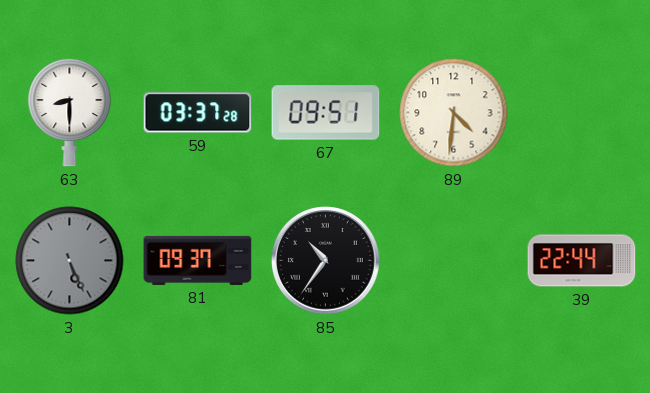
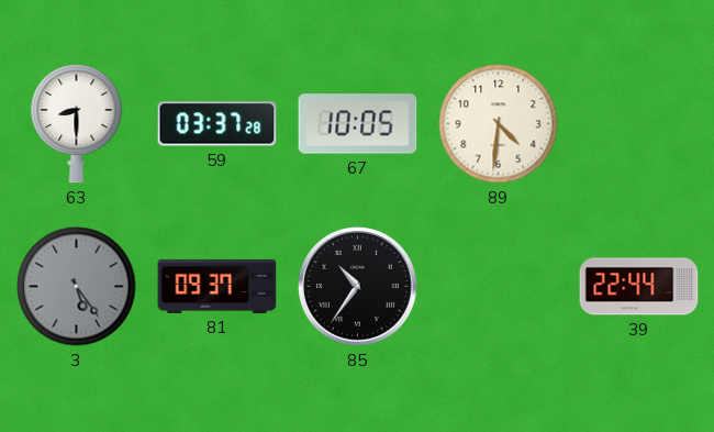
67: 09:51 -> 10:05 (358, 124)
3: 5:26 -> 5:24 (77, 287)
